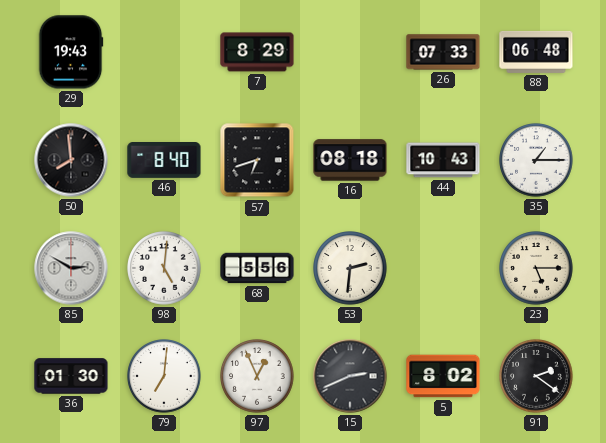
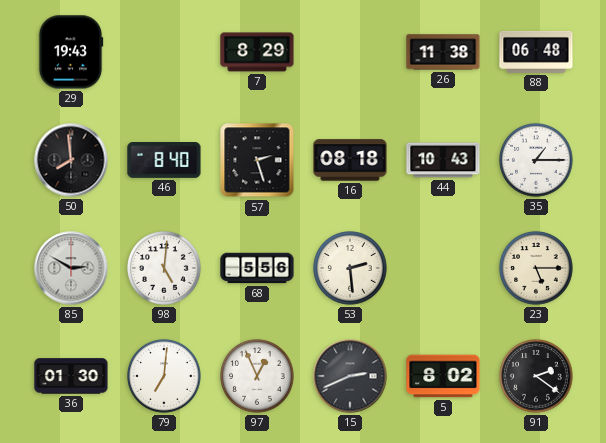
26: 07:33 -> 11:38 (443, 52)
57: 6:42 -> 2:27 (257, 160)
53: 2:31 -> 2:29 (350, 268)
